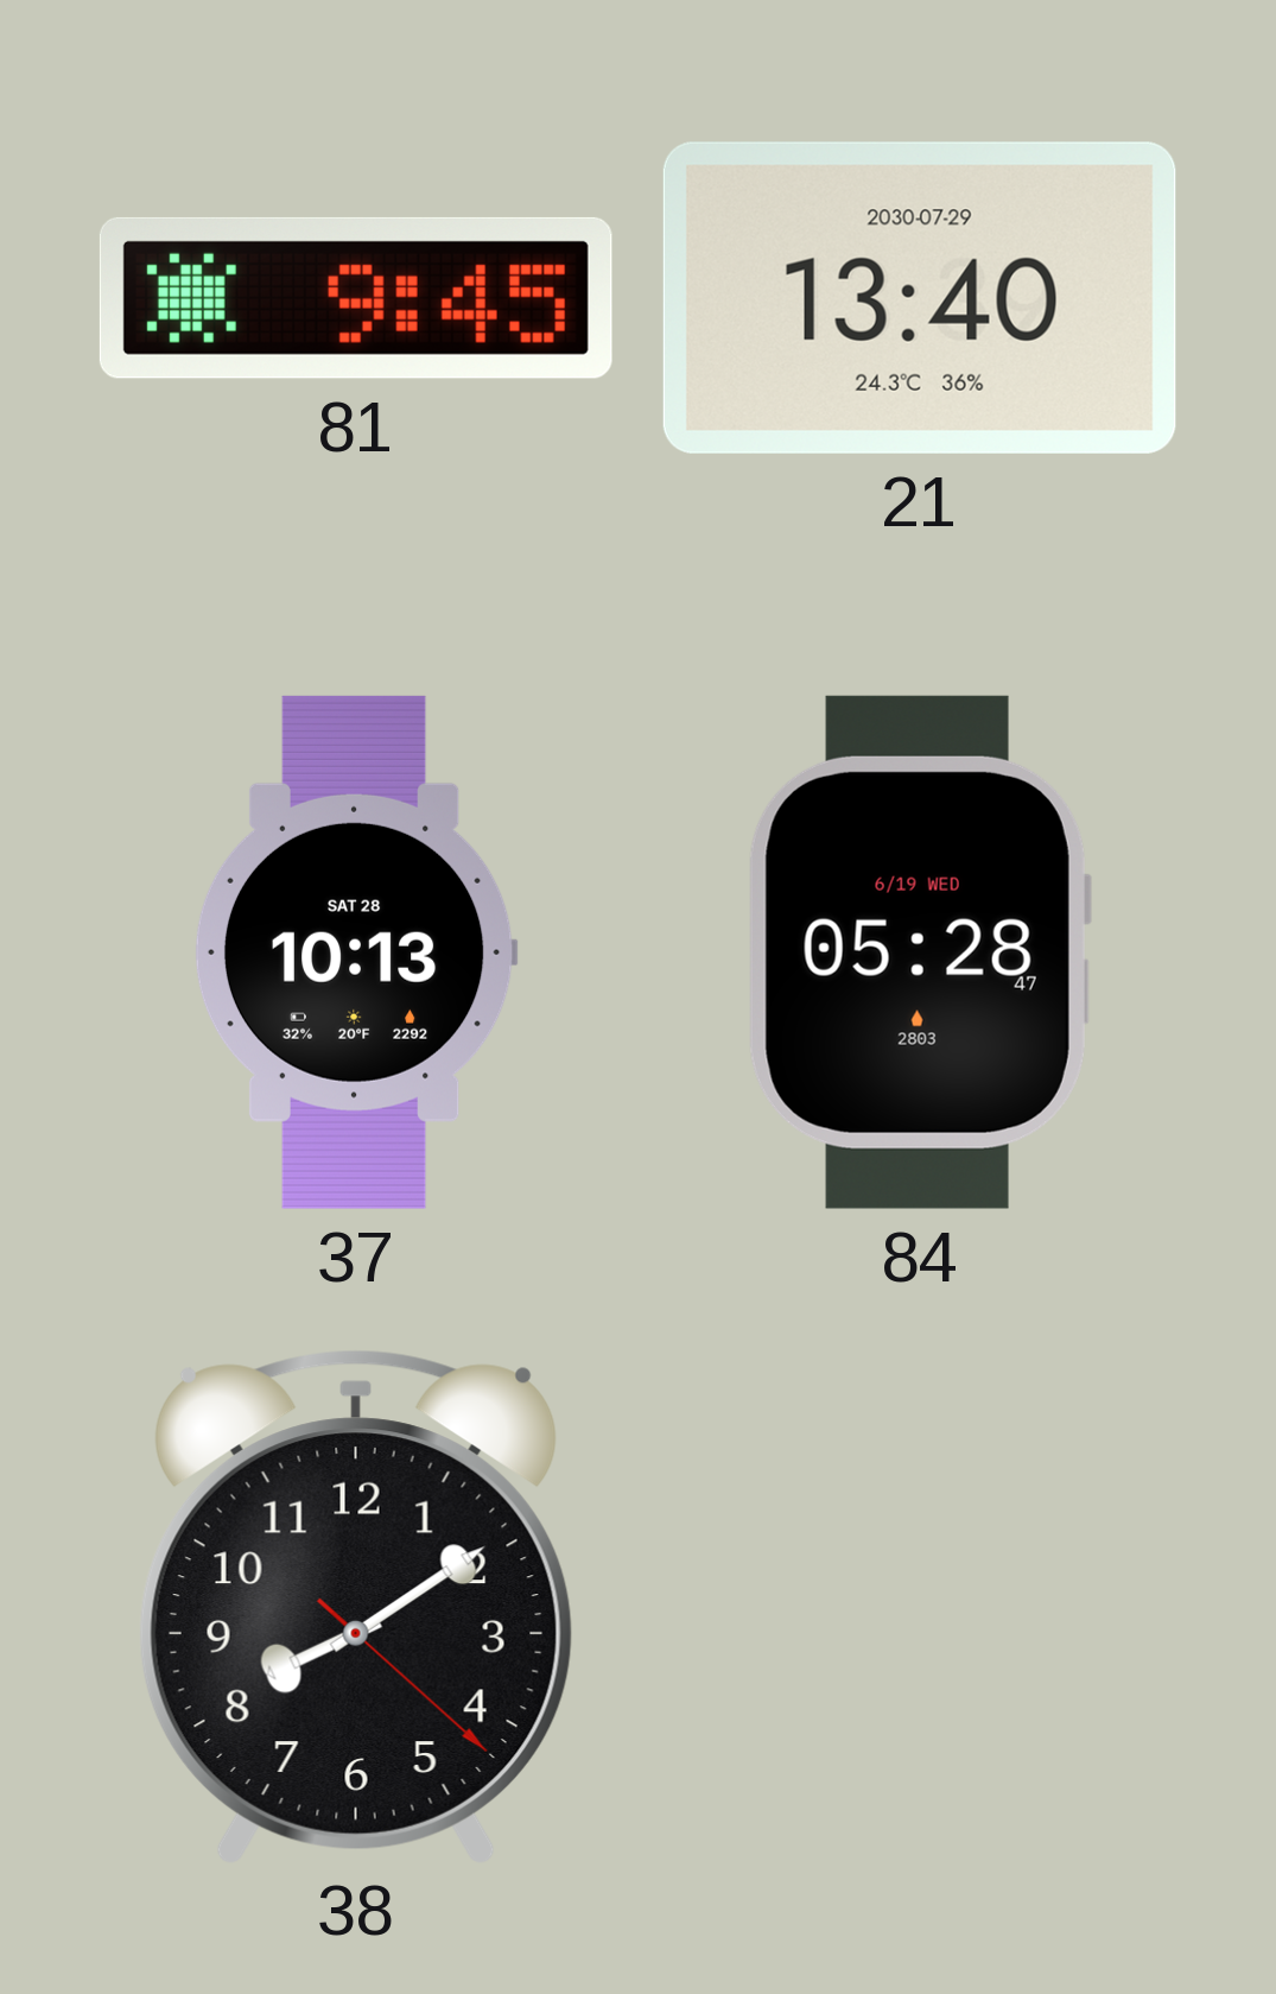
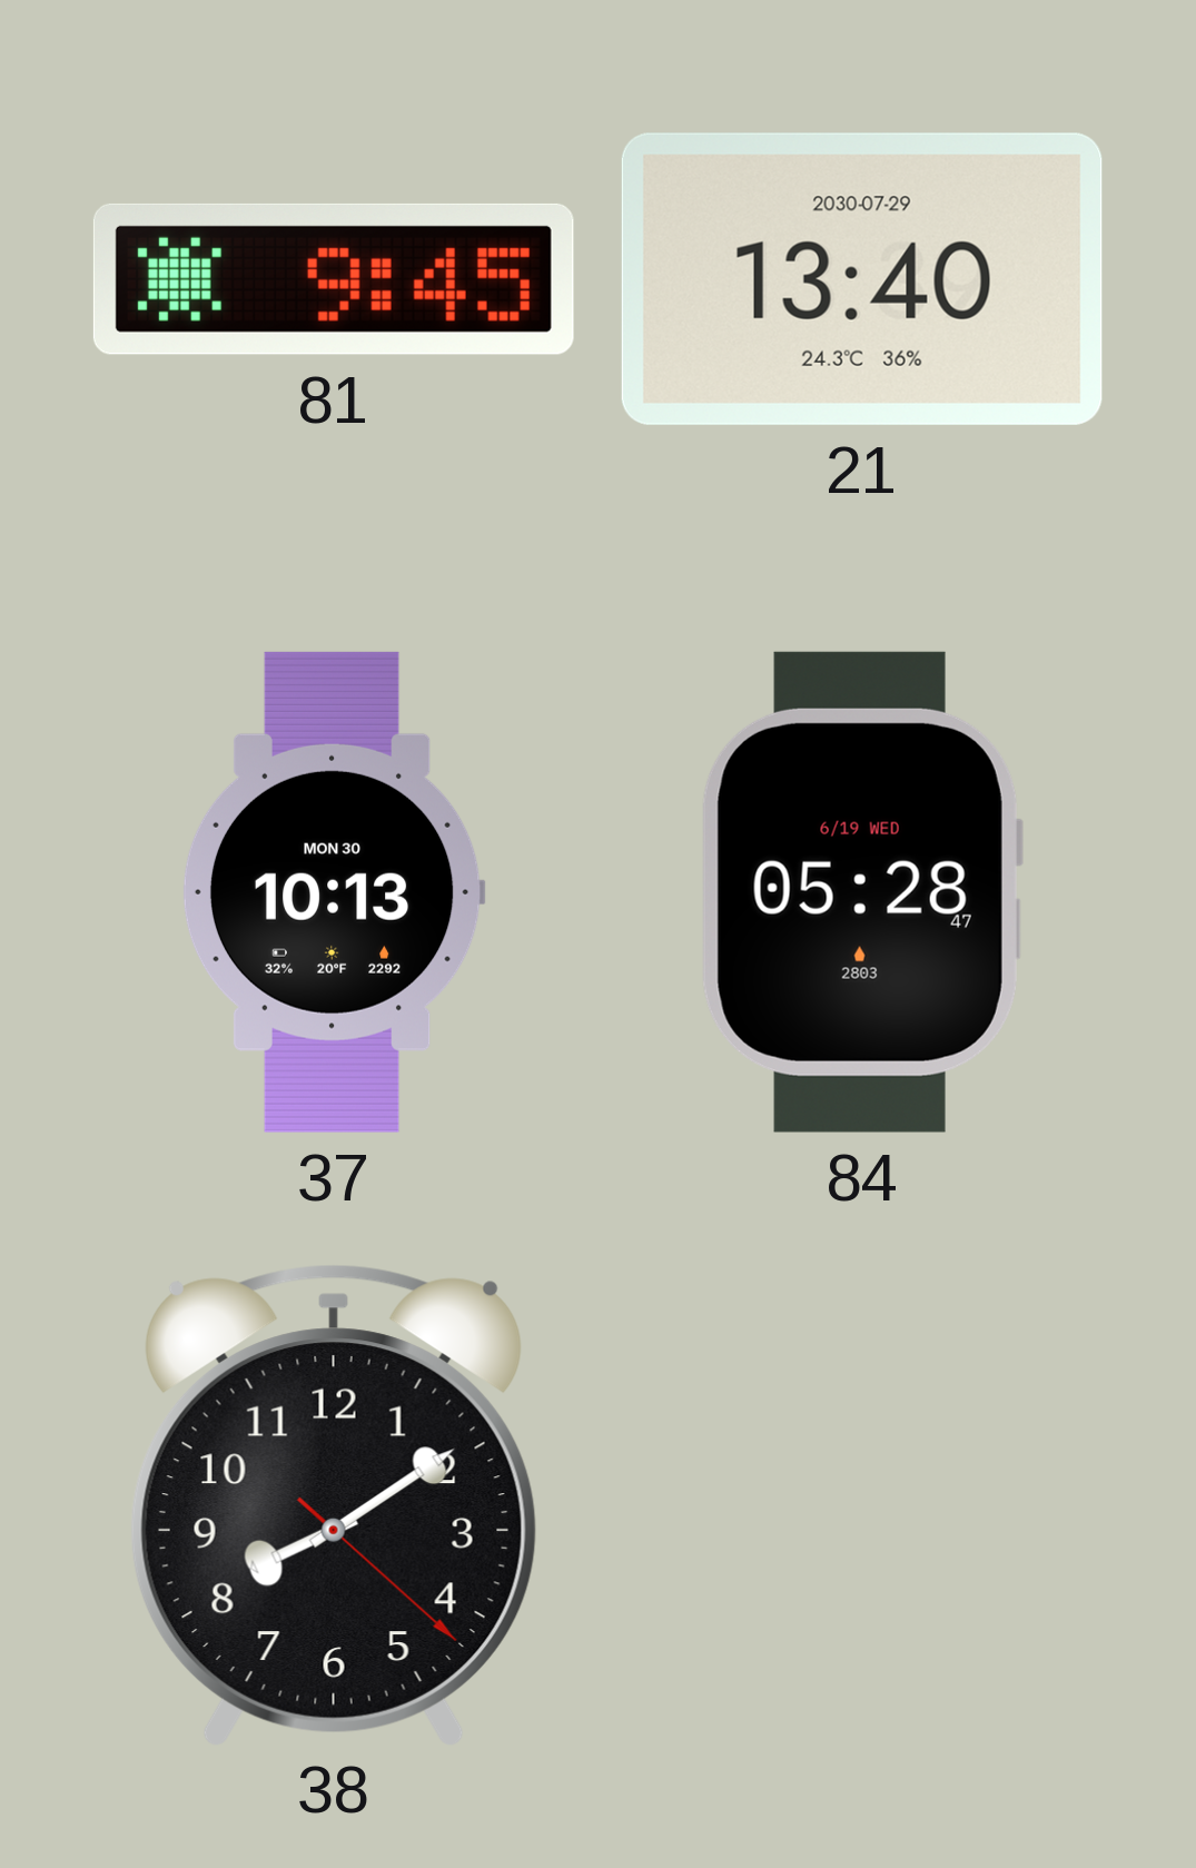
37 date: SAT 28 -> MON 30 (334, 892)
